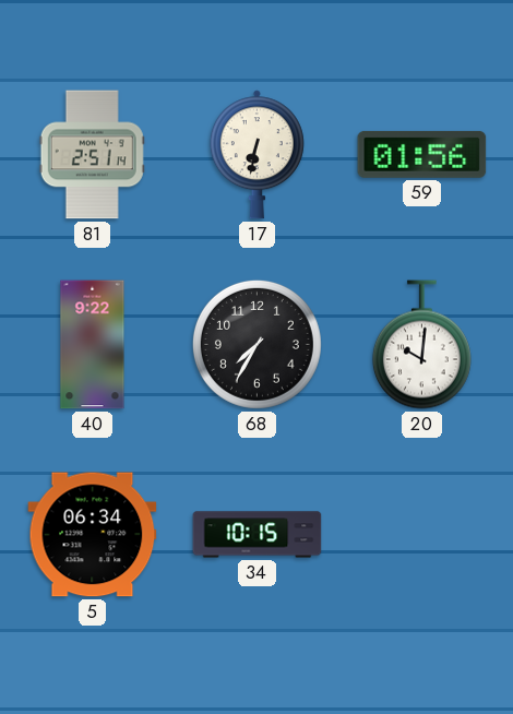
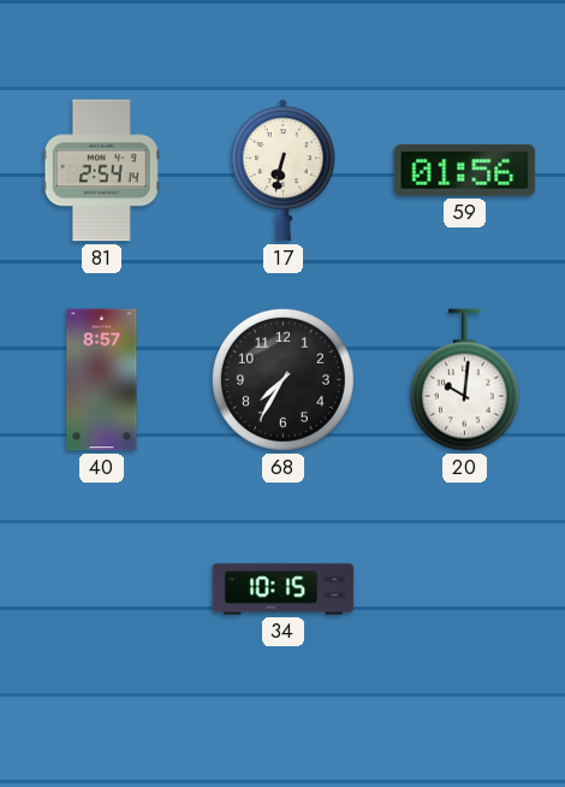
81: 2:51 -> 2:54 (101, 171)
40: 9:22 -> 8:57 (102, 380)
5: 06:34 -> none (93, 535)
